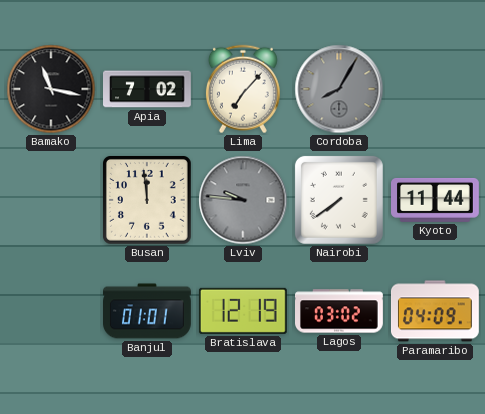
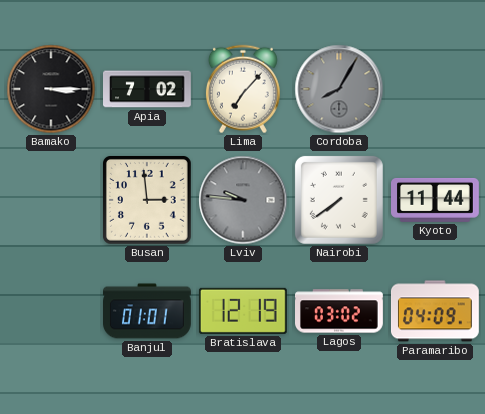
Bamako: 11:17 -> 3:15 (51, 89)
Busan: 11:59 -> 2:59 (148, 201)
